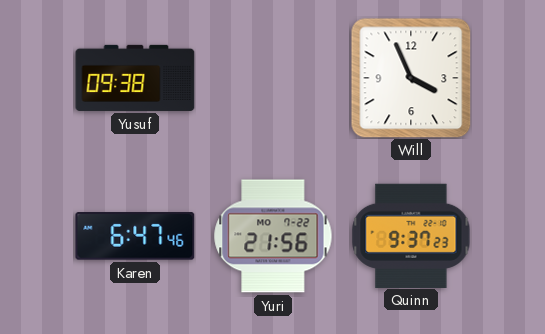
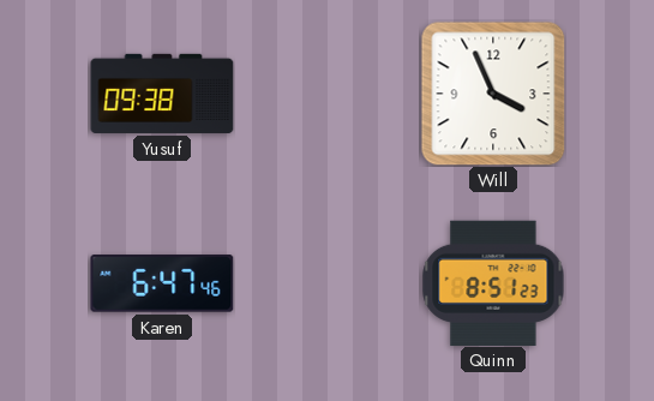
Yuri: 21:56 -> none (273, 236)
Quinn: 9:37 -> 8:51 (493, 282)
